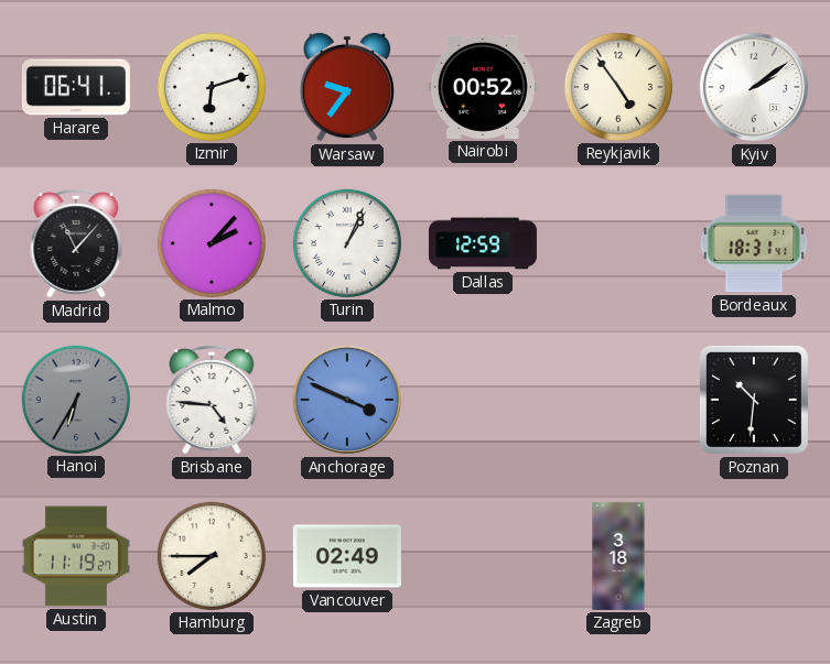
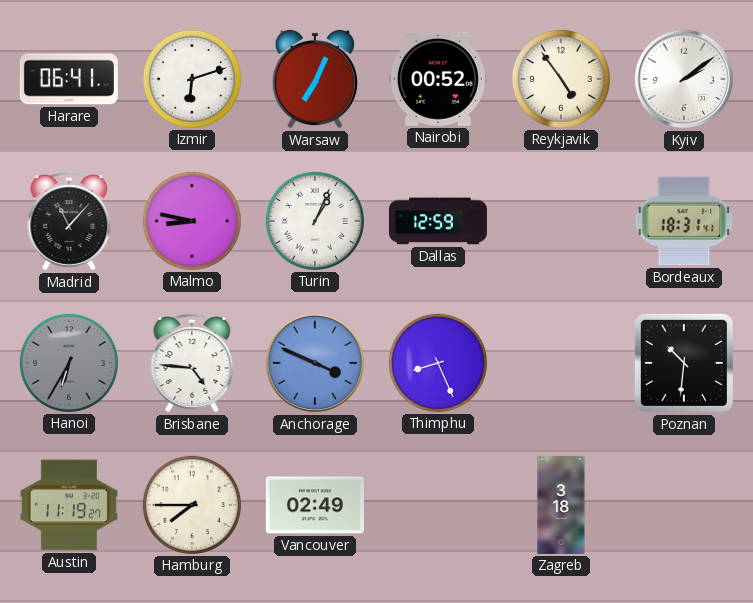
Warsaw: 9:36 -> 7:04 (315, 79)
Malmo: 2:07 -> 8:47 (192, 221)
Thimphu: none -> 8:26 (438, 363)
